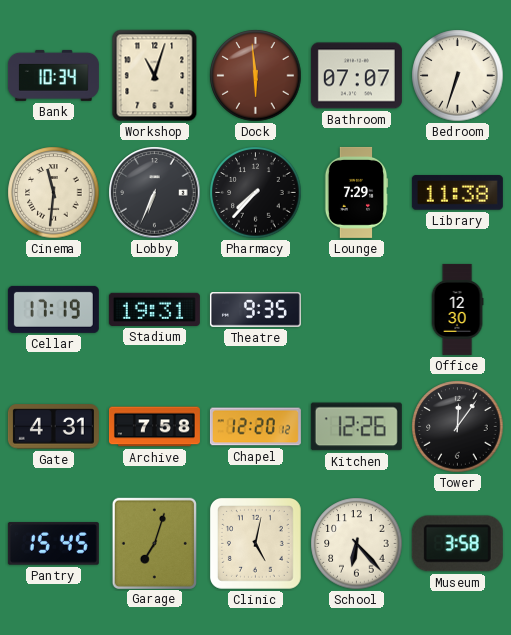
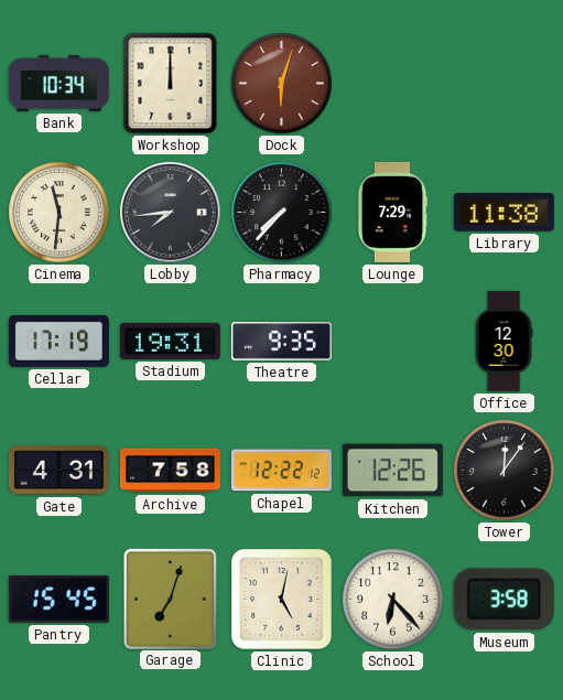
Workshop: 11:03 -> 12:00 (171, 84)
Dock: 5:59 -> 6:03 (282, 84)
Bathroom: 07:07 -> none (356, 76)
Bedroom: 6:33 -> none (458, 76)
Lobby: 6:34 -> 7:44 (171, 213)
Chapel: 12:20 -> 12:22 (281, 471)
